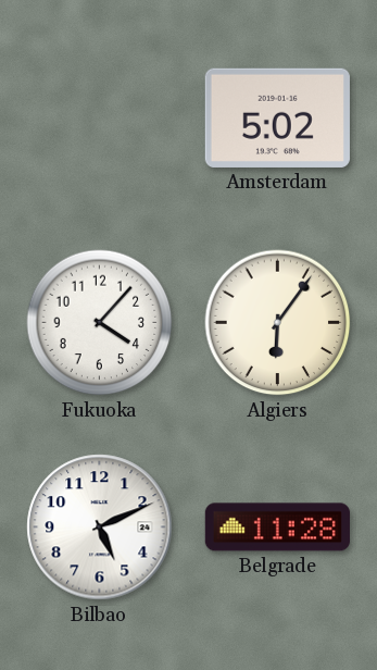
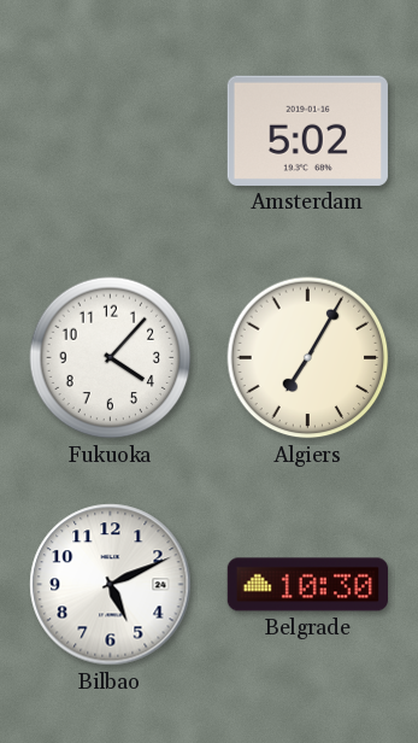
Algiers: 6:06 -> 7:05 (308, 358)
Belgrade: 11:28 -> 10:30 (307, 585)
